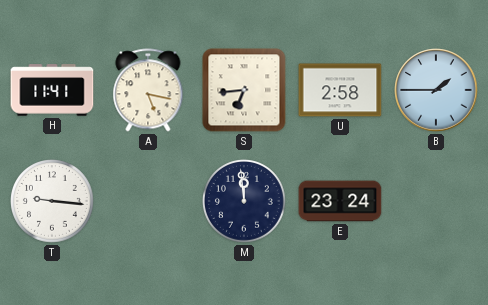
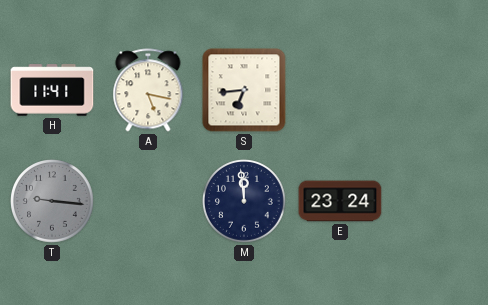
U: 2:58 -> none (340, 90)
B: 1:45 -> none (436, 90)
T dial: white -> grey (53, 202)
